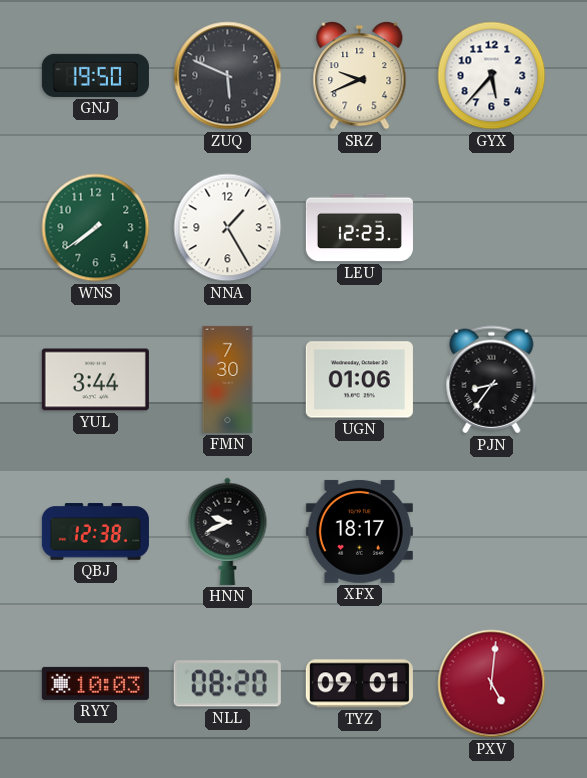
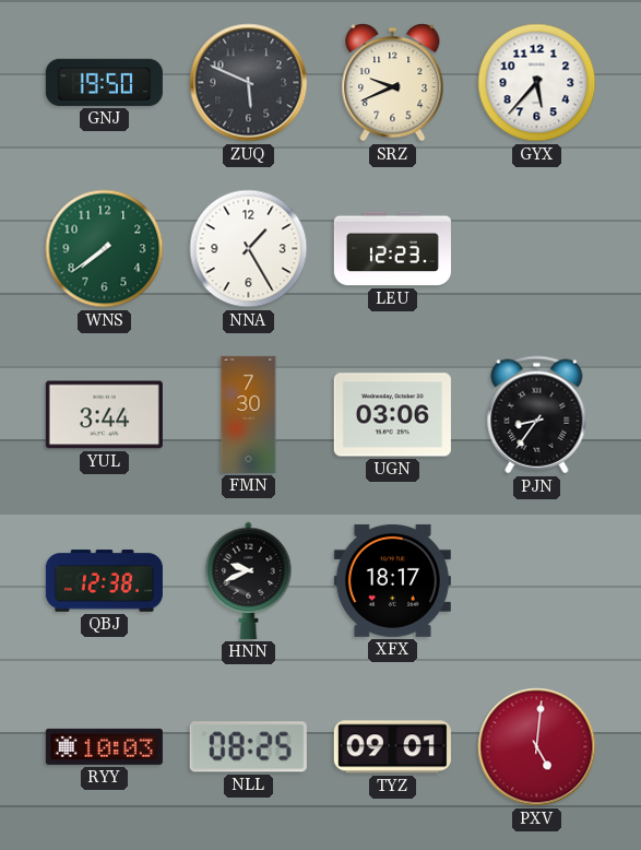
UGN: 01:06 -> 03:06 (392, 415)
NLL: 08:20 -> 08:25 (248, 747)
